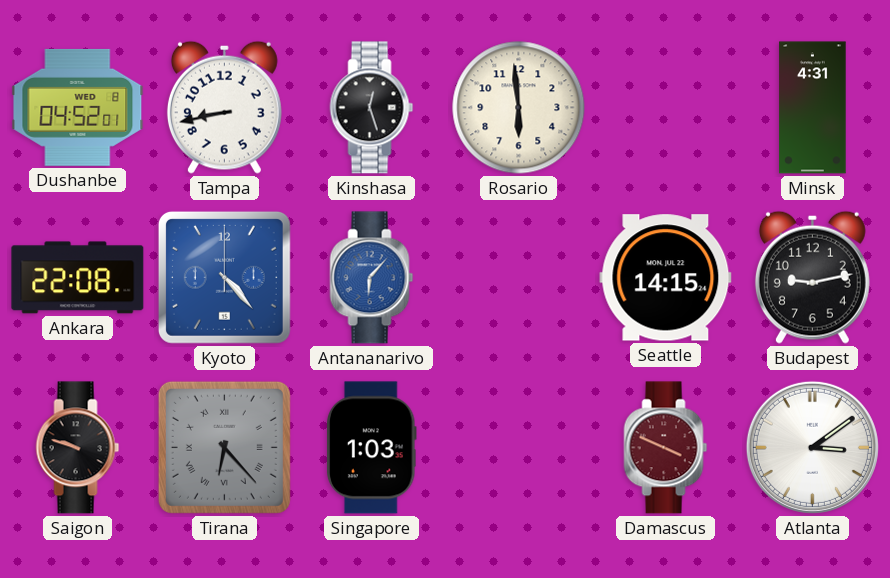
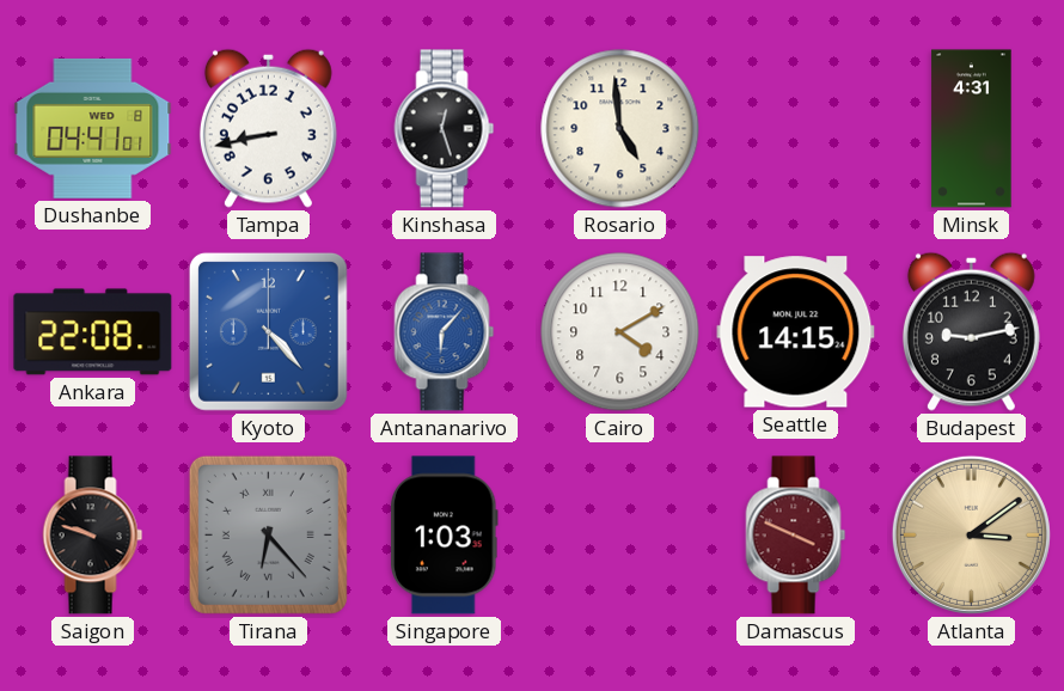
Dushanbe: 04:52 -> 04:41 (93, 128)
Rosario: 5:59 -> 4:59 (620, 129)
Cairo: none -> 4:10 (620, 332)
Atlanta dial: white -> champagne (971, 534)
